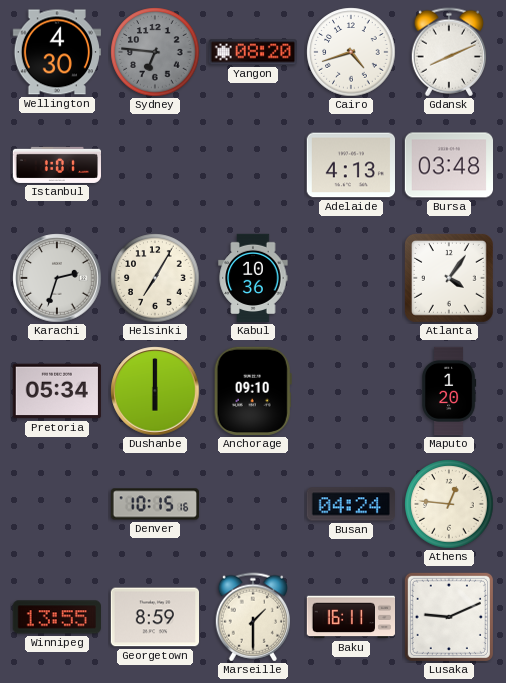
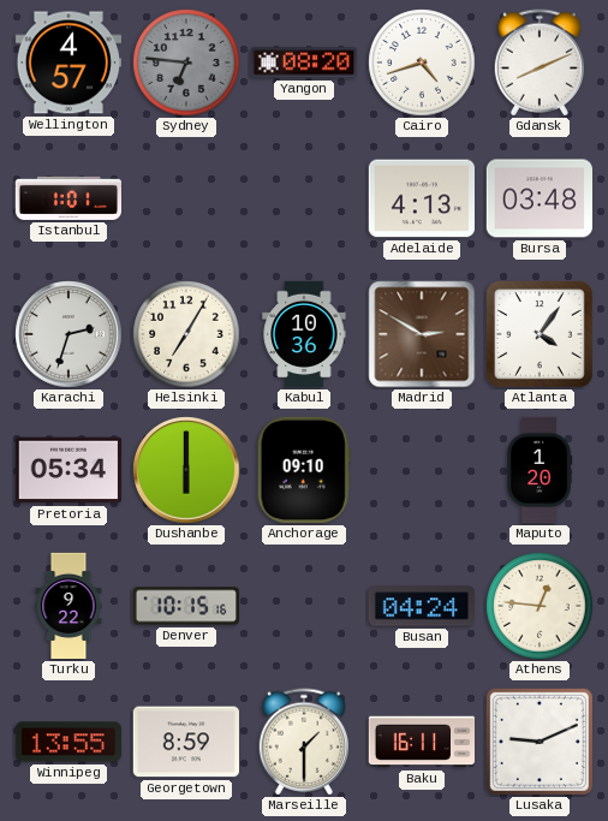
Wellington: 4:30 -> 4:57 (67, 63)
Madrid: none -> 2:50 (422, 334)
Turku: none -> 9:22 (68, 606)
